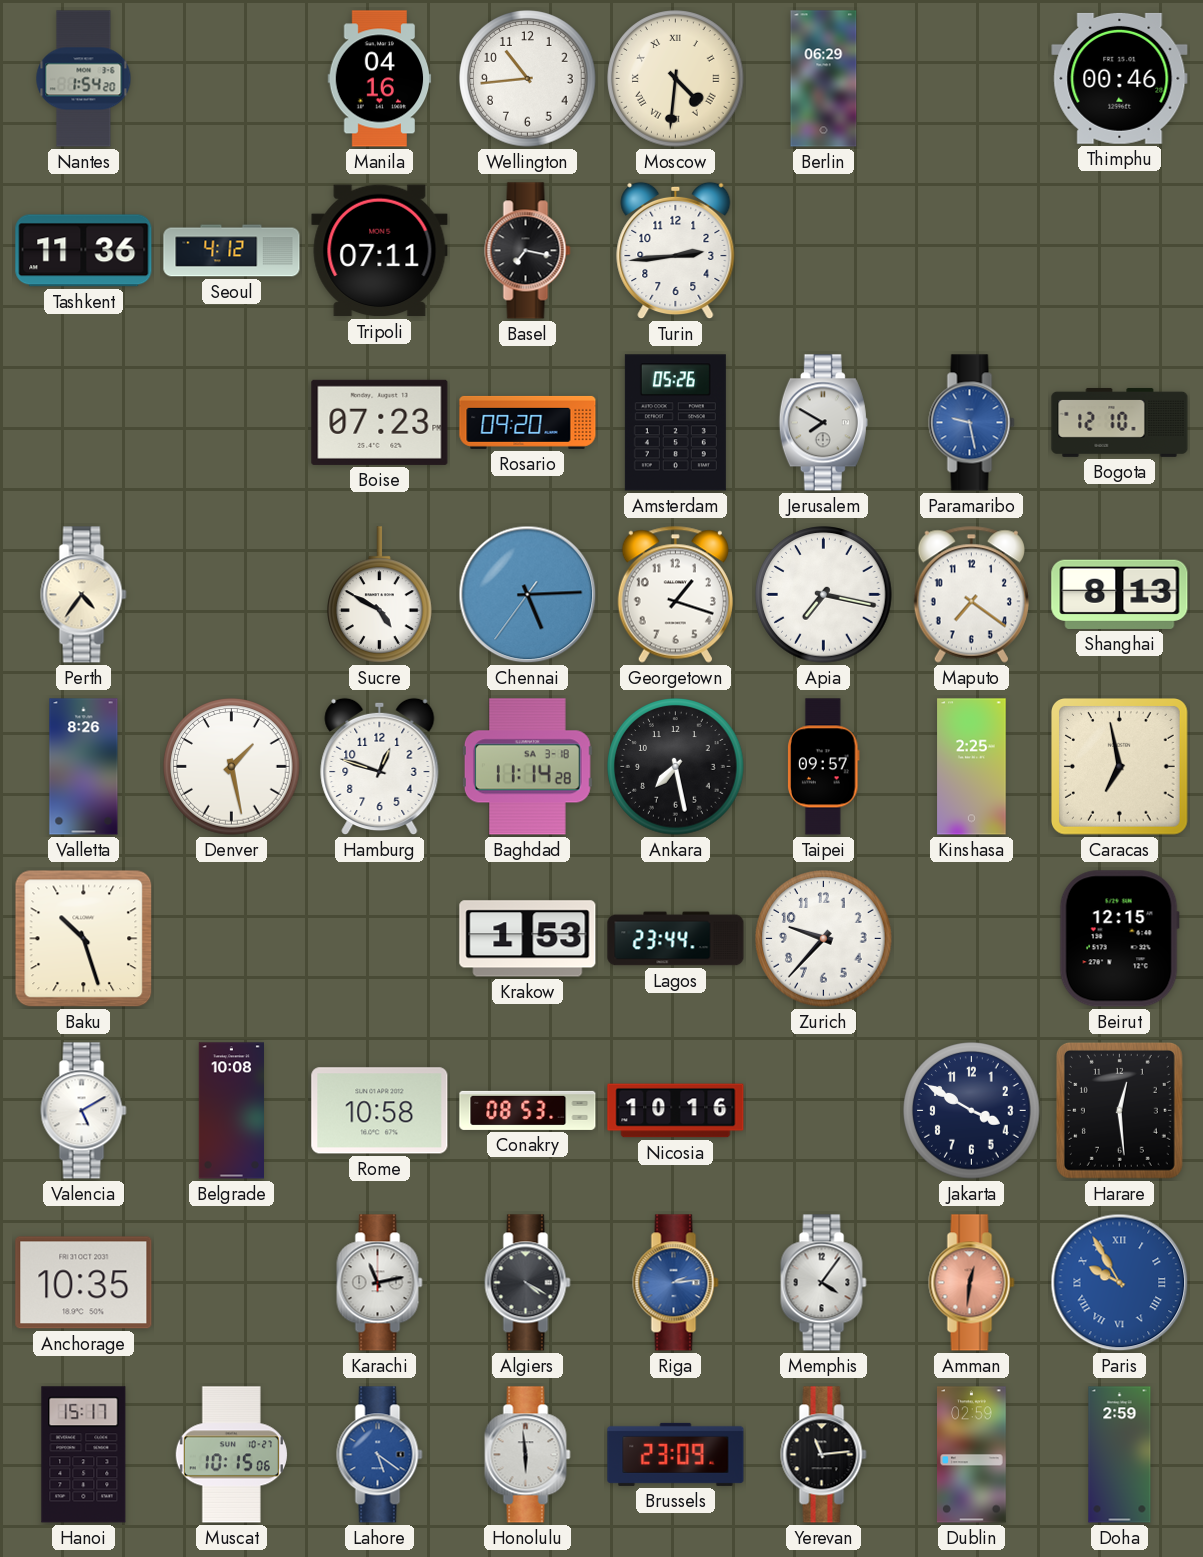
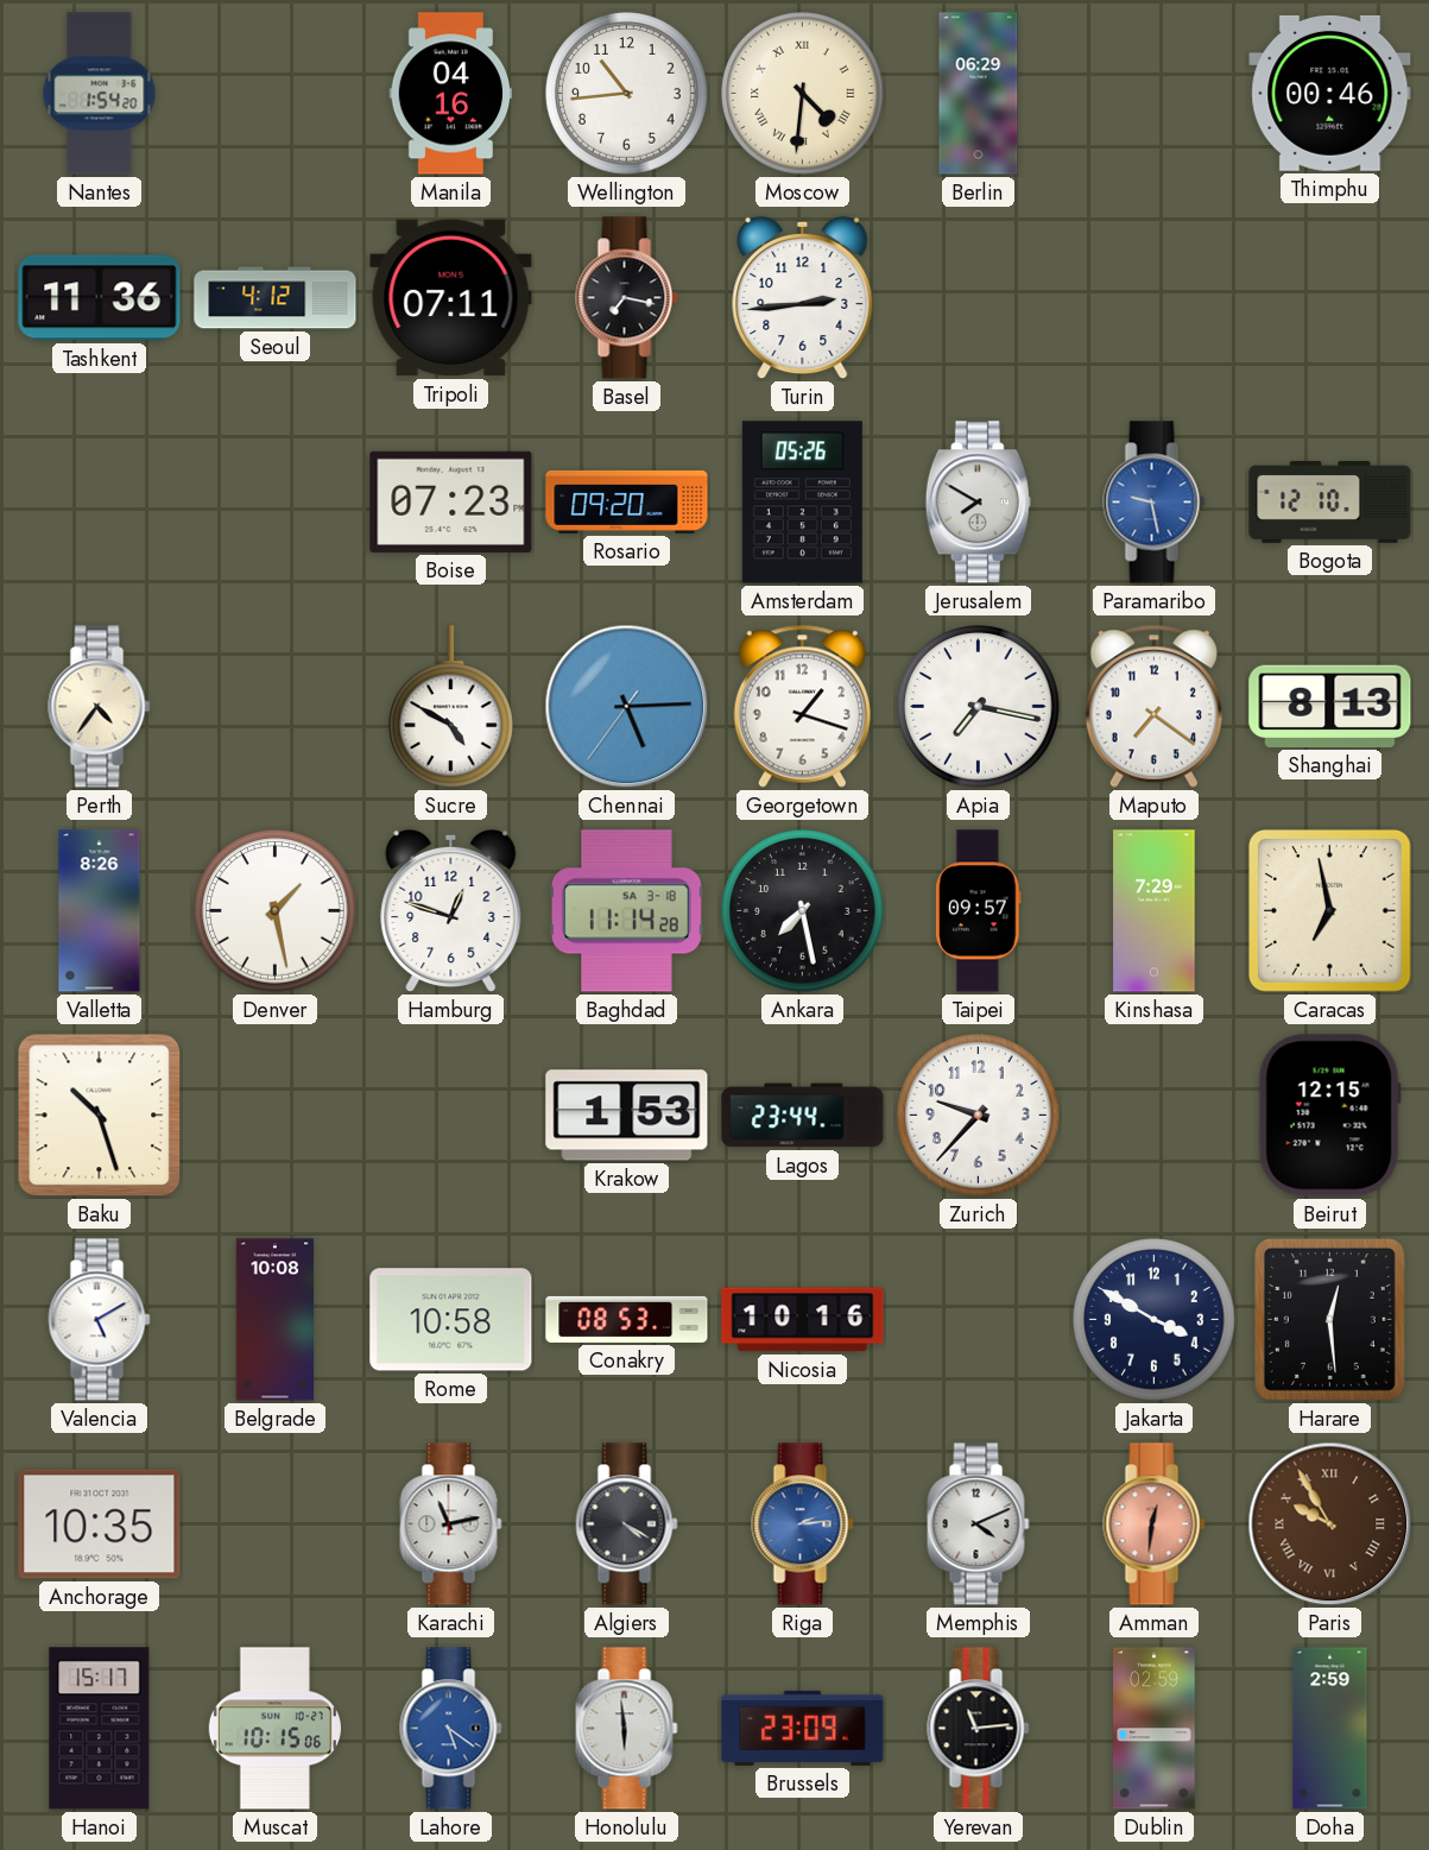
Kinshasa: 2:25 -> 7:29 (1155, 911)
Memphis: 4:06 -> 4:11 (979, 1524)
Paris dial: blue -> brown (1330, 1524)
